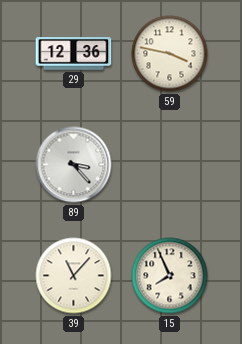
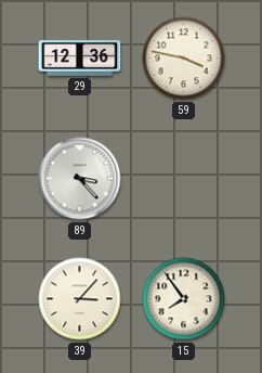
39: 11:07 -> 3:07 (80, 299)
15: 7:56 -> 7:54 (184, 299)
